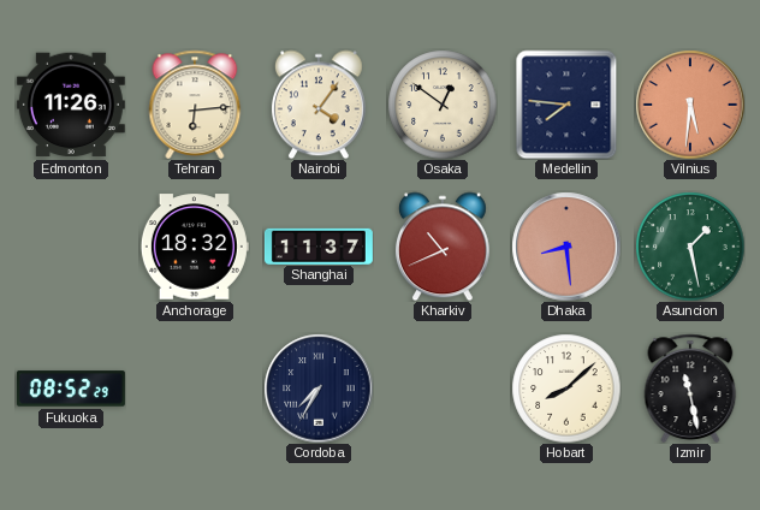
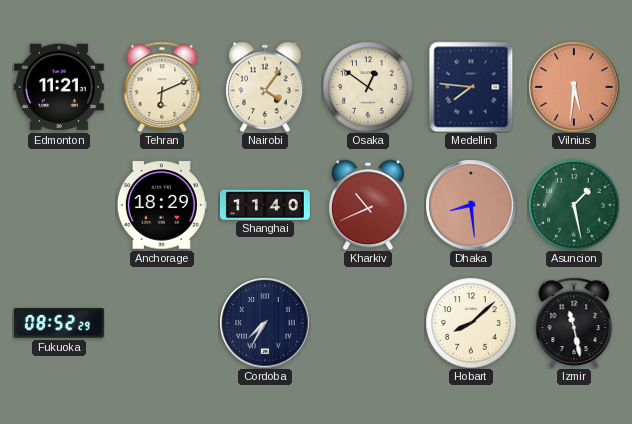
Edmonton: 11:26 -> 11:21 (59, 87)
Tehran: 6:14 -> 6:11 (162, 87)
Anchorage: 18:32 -> 18:29 (162, 205)
Shanghai: 11:37 -> 11:40 (265, 204)
